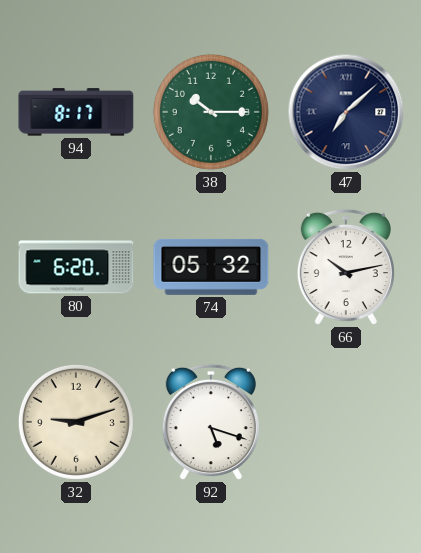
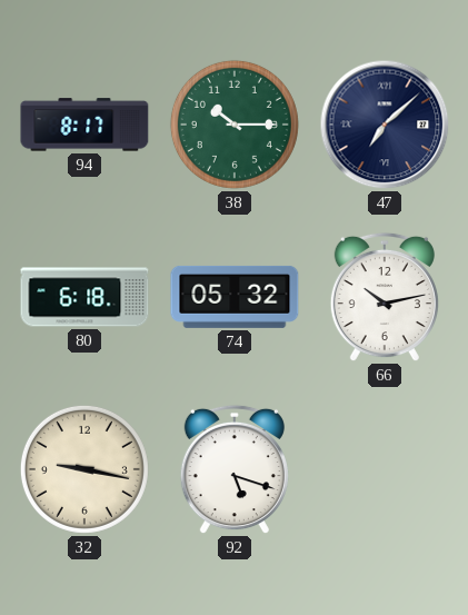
80: 6:20 -> 6:18 (84, 297)
32: 9:12 -> 9:17 (84, 469)
